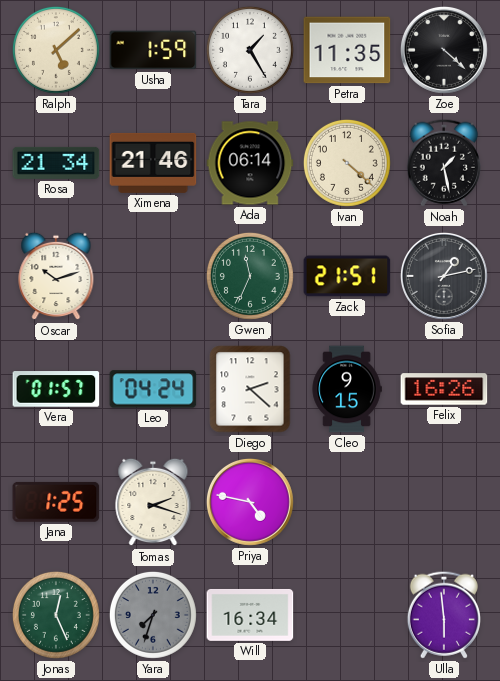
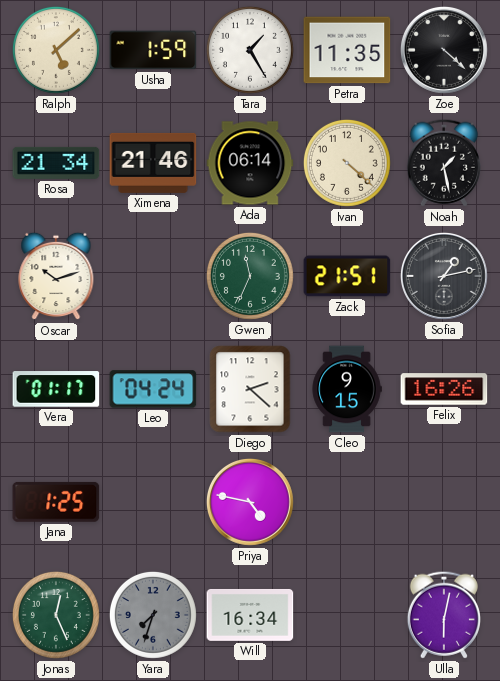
Vera: 01:57 -> 01:17 (56, 389)
Tomas: 2:18 -> none (153, 502)
Ulla: 5:59 -> 6:02 (444, 615)
